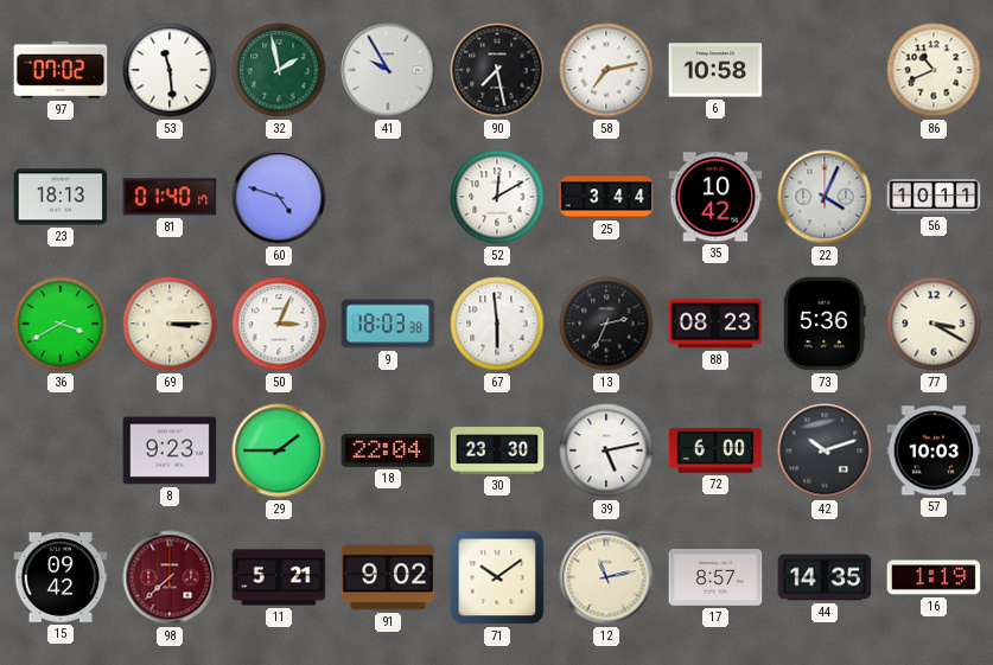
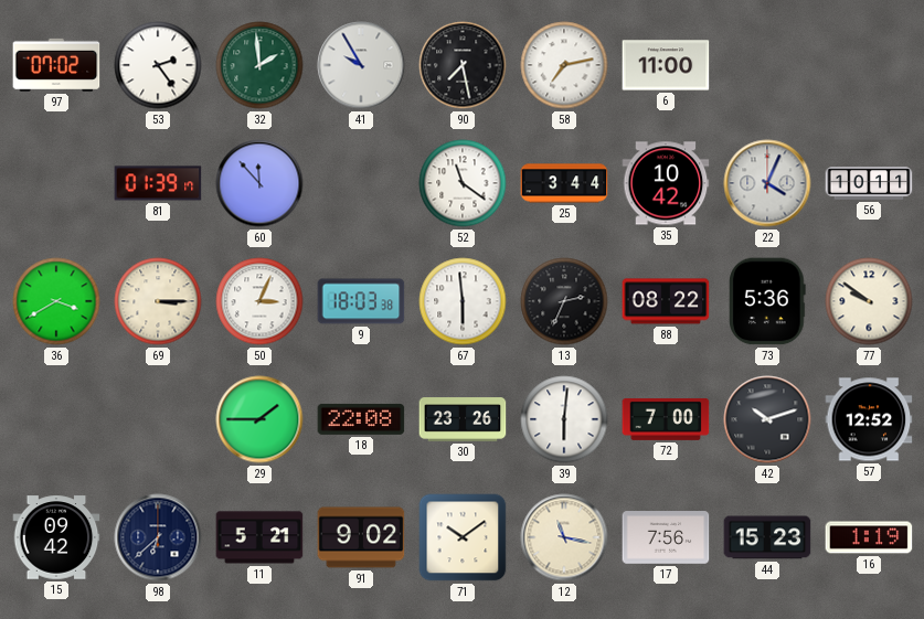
53: 11:29 -> 2:24 (158, 65)
32: 1:58 -> 1:59 (259, 65)
6: 10:58 -> 11:00 (666, 65)
86: 10:41 -> none (934, 70)
23: 18:13 -> none (61, 197)
81: 01:40 -> 01:39 (158, 183)
60: 4:48 -> 11:53 (259, 183)
52: 12:10 -> 11:21 (463, 183)
88: 08:23 -> 08:22 (666, 301)
77: 3:20 -> 9:51 (869, 301)
8: 9:23 -> none (170, 450)
18: 22:04 -> 22:08 (361, 419)
30: 23:30 -> 23:26 (463, 419)
39: 5:13 -> 6:01 (564, 419)
72: 6:00 -> 7:00 (666, 419)
57: 10:03 -> 12:52 (869, 419)
98: 7:38 -> 6:38 (158, 537)
98 dial: burgundy -> navy (158, 537)
12: 11:13 -> 11:17 (564, 537)
17: 8:57 -> 7:56 (666, 537)
44: 14:35 -> 15:23 (767, 537)
